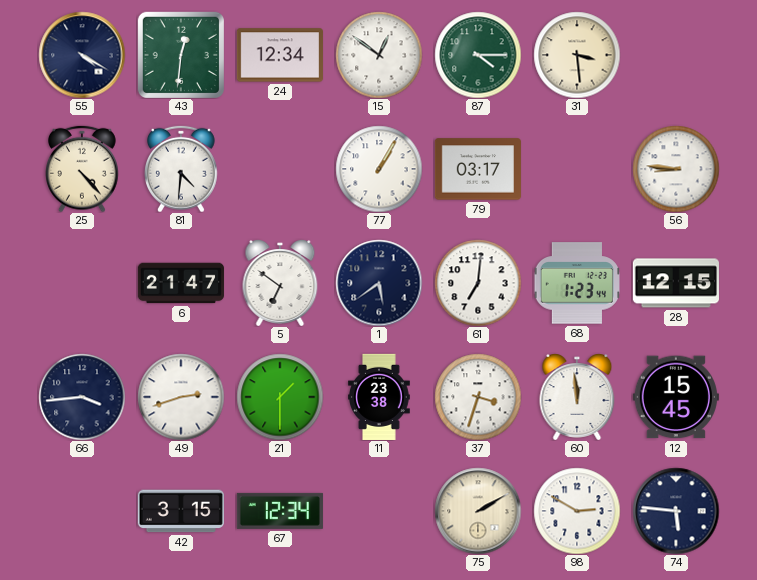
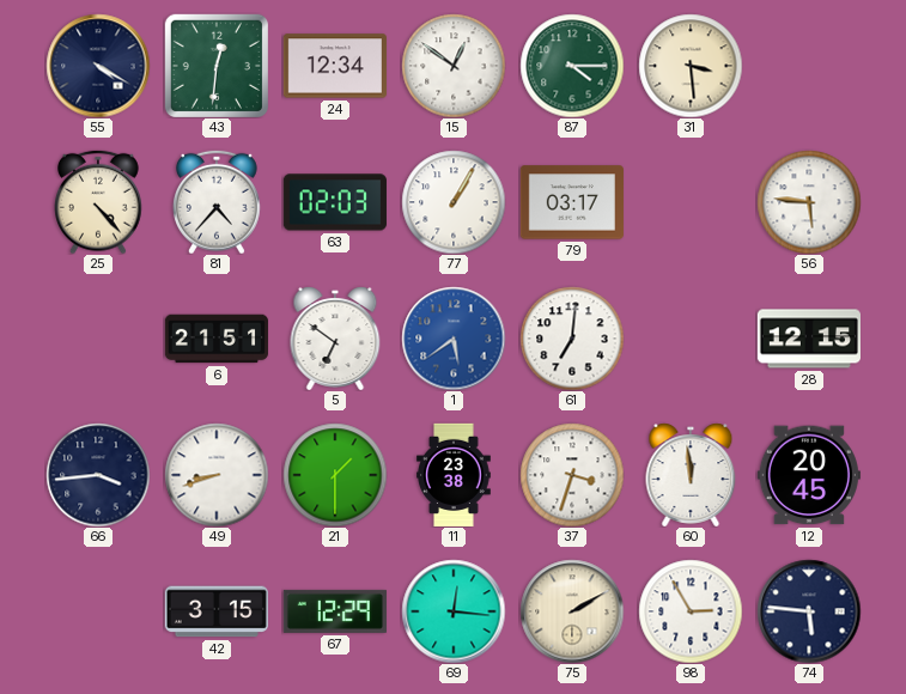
81: 4:31 -> 4:37 (218, 202)
63: none -> 02:03 (335, 202)
56: 8:46 -> 5:46 (809, 202)
6: 21:47 -> 21:51 (217, 339)
1 dial: navy -> blue (454, 339)
68: 1:23 -> none (576, 283)
49: 2:42 -> 8:42 (217, 475)
12: 15:45 -> 20:45 (809, 475)
67: 12:34 -> 12:29 (335, 611)
69: none -> 12:16 (454, 611)
98: 2:50 -> 2:55 (691, 611)
